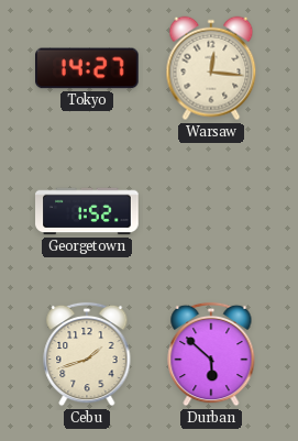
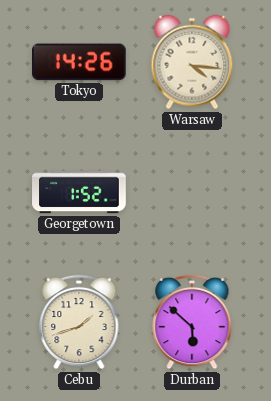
Tokyo: 14:27 -> 14:26 (80, 62)
Warsaw: 12:16 -> 4:16 (192, 62)
